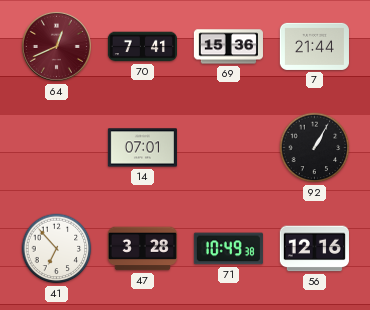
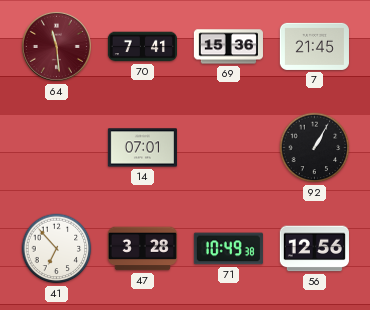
64: 12:41 -> 11:29 (56, 46)
7: 21:44 -> 21:45 (314, 46)
56: 12:16 -> 12:56 (314, 249)
